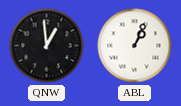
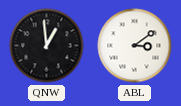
ABL: 1:04 -> 3:09 (135, 46)
